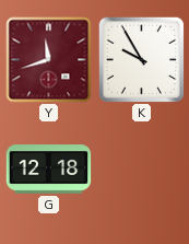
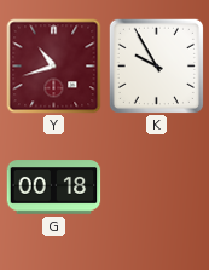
Y: 11:42 -> 10:42 (54, 67)
G: 12:18 -> 00:18 (54, 188)
